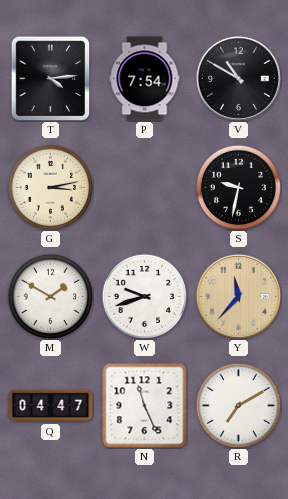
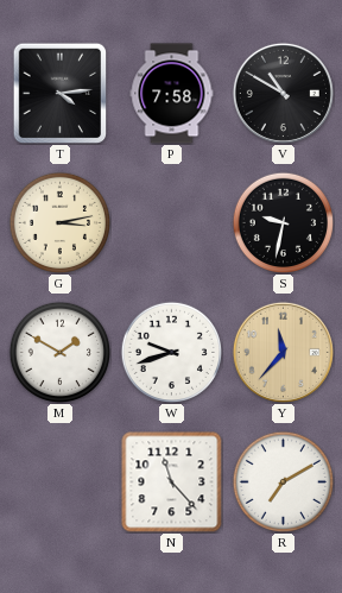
P: 7:54 -> 7:58 (172, 94)
Q: 04:47 -> none (51, 406)
N: 11:26 -> 11:23 (172, 482)
